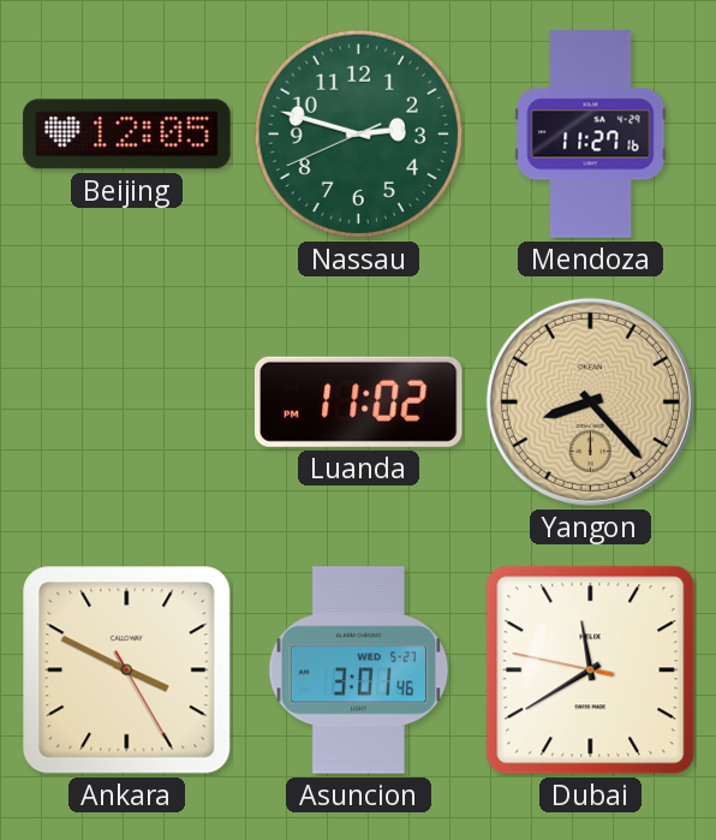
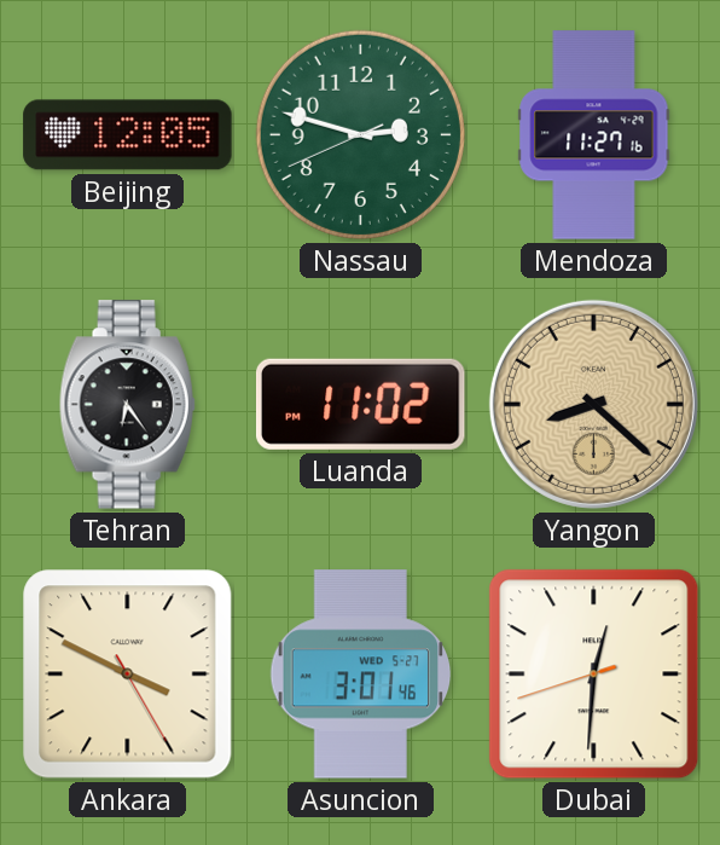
Tehran: none -> 6:24 (127, 405)
Yangon: 8:23 -> 8:22 (593, 404)
Dubai: 11:39 -> 12:30 (594, 675)
